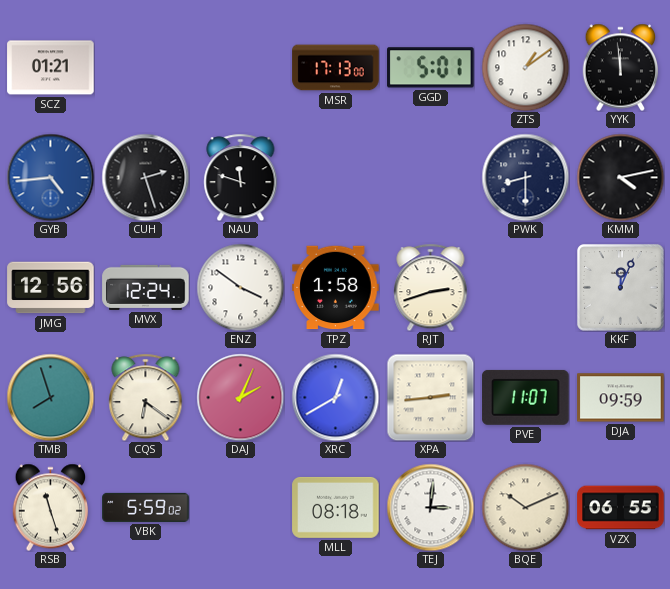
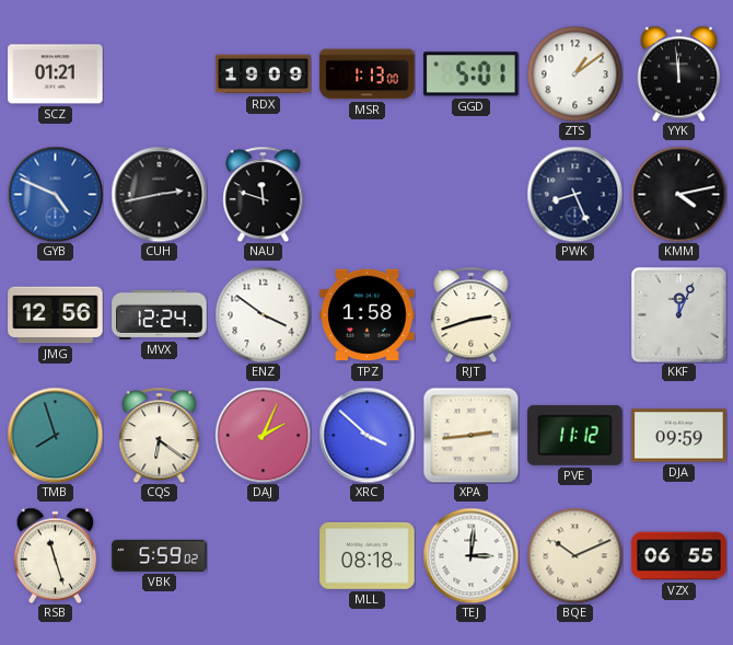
RDX: none -> 19:09 (264, 74)
MSR: 17:13 -> 1:13 (368, 74)
GYB: 4:44 -> 4:49 (55, 194)
CUH: 2:27 -> 2:43 (159, 194)
PWK: 8:30 -> 8:26 (574, 194)
XRC: 12:40 -> 3:52 (366, 435)
PVE: 11:07 -> 11:12 (575, 435)
